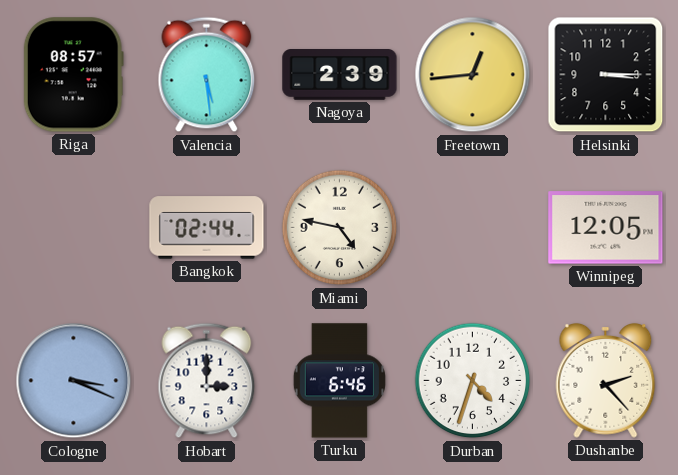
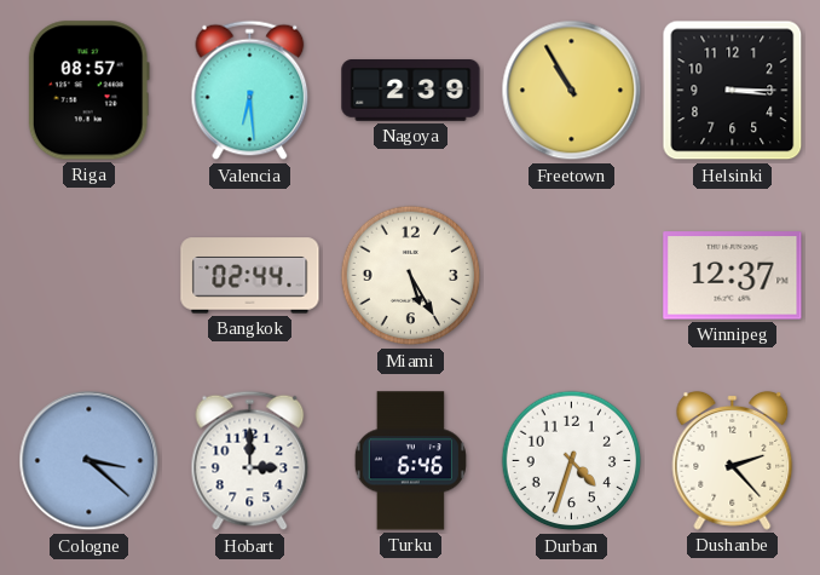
Valencia: 5:29 -> 6:29 (250, 91)
Freetown: 12:44 -> 10:55 (572, 91)
Miami: 4:47 -> 5:25 (411, 276)
Winnipeg: 12:05 -> 12:37 (733, 276)
Cologne: 3:19 -> 3:22 (89, 461)
